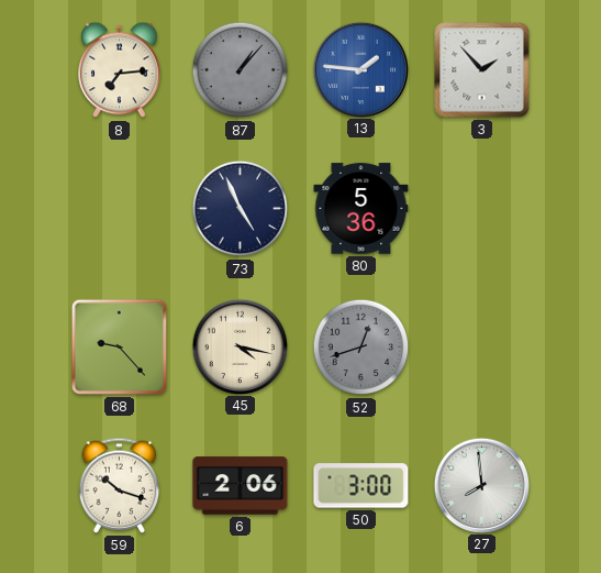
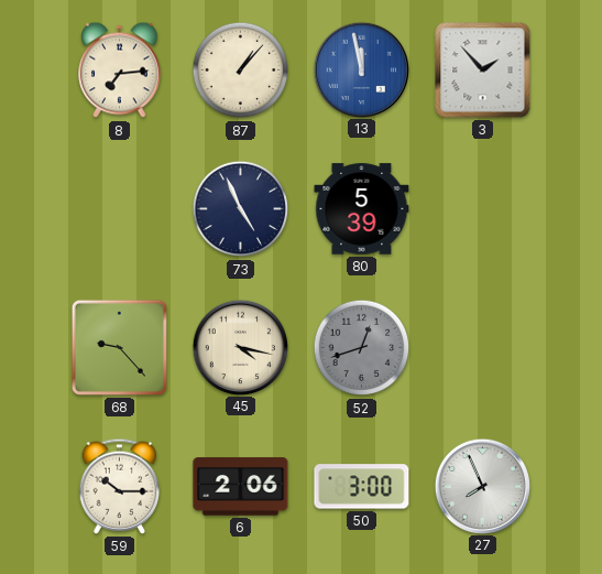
87 dial: grey -> cream (241, 71)
13: 1:46 -> 11:58 (361, 69)
80: 5:36 -> 5:39 (362, 209)
59: 10:18 -> 10:15 (120, 486)
27: 7:59 -> 7:56 (482, 486)
